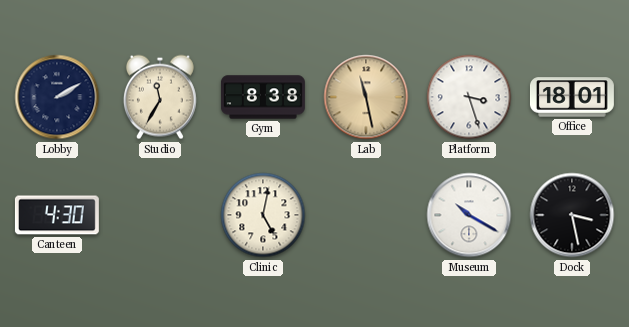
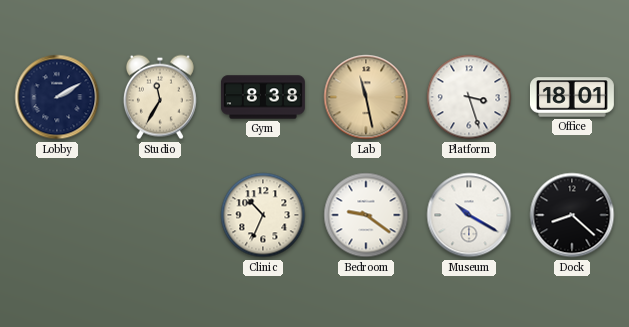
Canteen: 4:30 -> none (57, 215)
Clinic: 5:02 -> 10:34 (263, 215)
Bedroom: none -> 9:21 (366, 215)
Dock: 3:28 -> 8:22 (572, 215)
